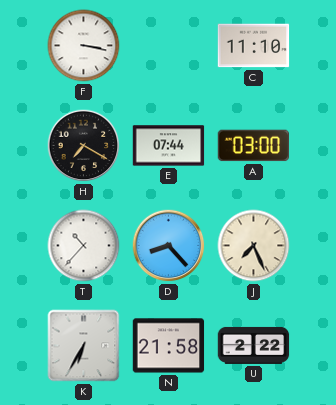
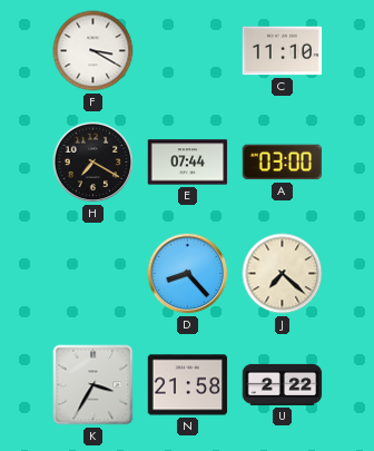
F: 3:17 -> 3:20 (93, 51)
T: 10:37 -> none (84, 246)
J: 7:26 -> 7:22 (283, 274)
K: 6:35 -> 3:35 (93, 385)
